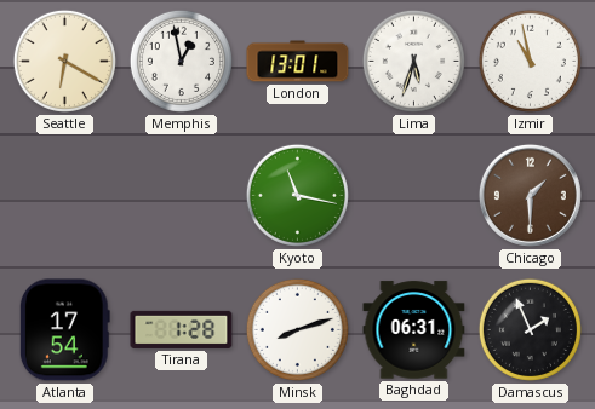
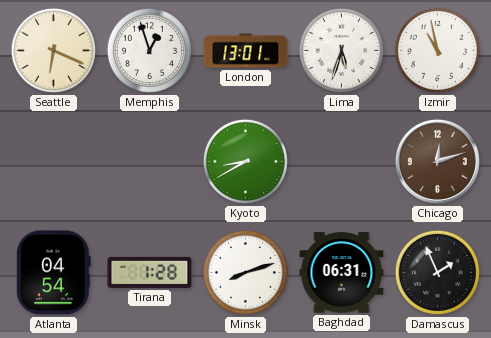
Seattle: 6:20 -> 6:19 (53, 50)
Memphis: 12:58 -> 12:57 (149, 50)
Kyoto: 11:17 -> 8:40 (245, 161)
Chicago: 1:30 -> 12:12 (437, 161)
Atlanta: 17:54 -> 04:54 (53, 273)
